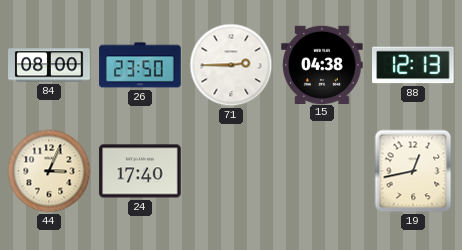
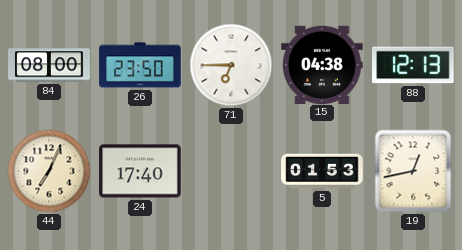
71: 2:45 -> 6:45 (231, 65)
44: 3:04 -> 7:04 (49, 171)
5: none -> 01:53 (322, 171)
